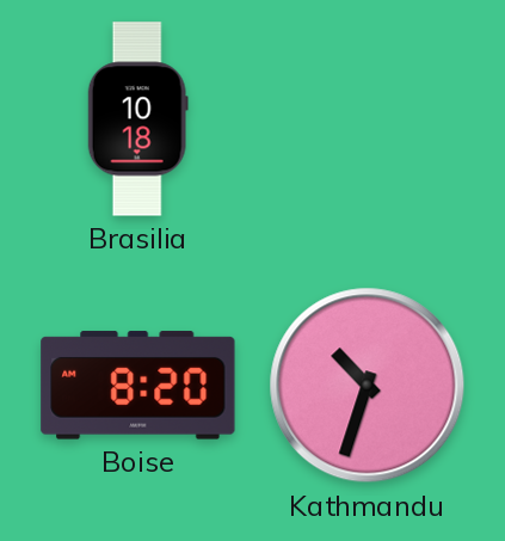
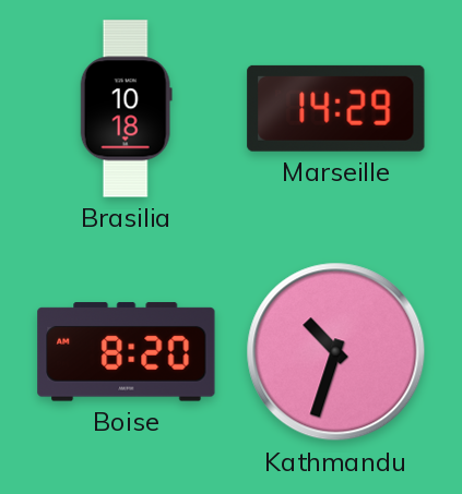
Marseille: none -> 14:29 (336, 108)
